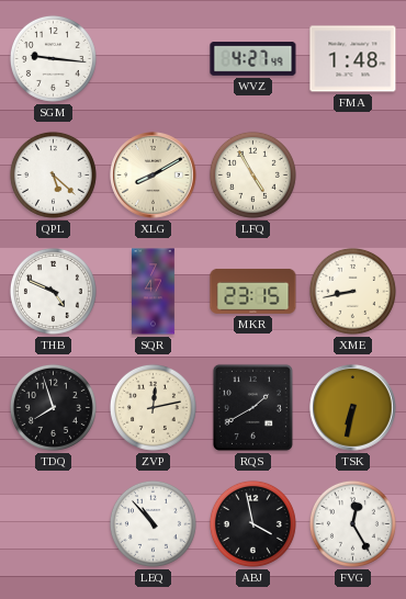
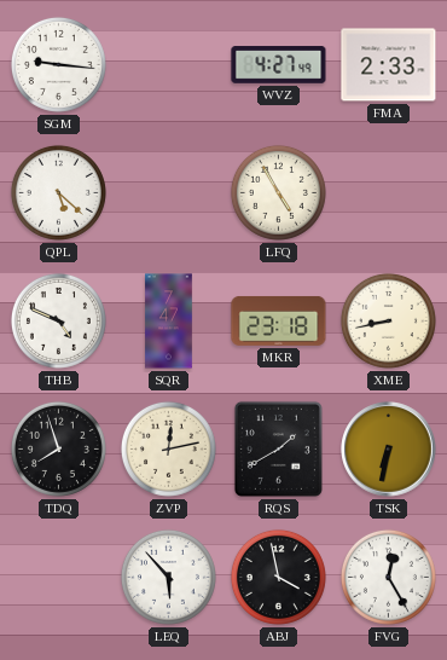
FMA: 1:48 -> 2:33 (389, 65)
XLG: 8:10 -> none (154, 176)
MKR: 23:15 -> 23:18 (279, 320)
LEQ: 10:53 -> 5:53 (168, 577)
